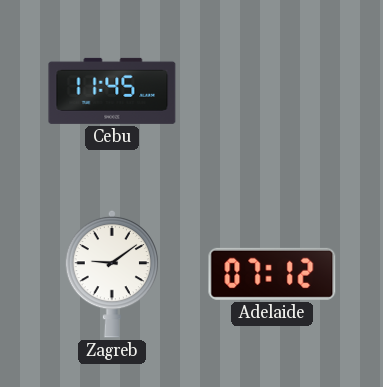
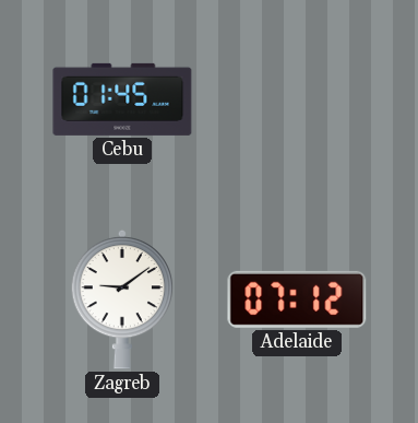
Cebu: 11:45 -> 01:45 (122, 99)
